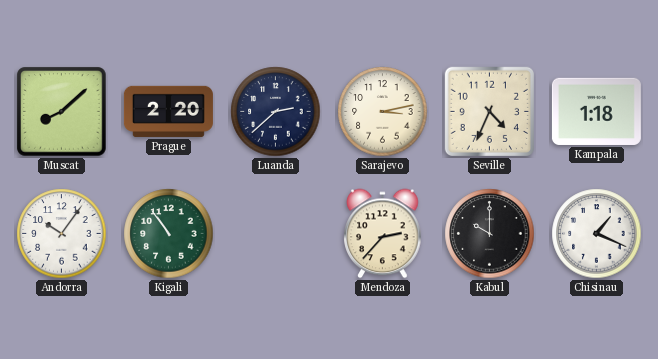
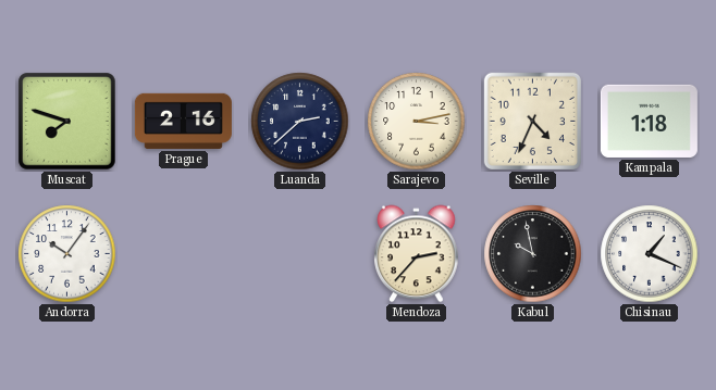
Muscat: 8:08 -> 7:48 (67, 122)
Prague: 2:20 -> 2:16 (183, 121)
Kigali: 10:54 -> none (169, 234)
Kabul: 10:00 -> 9:58 (533, 254)
